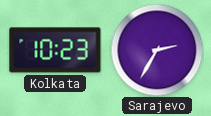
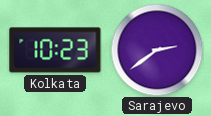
Sarajevo: 2:35 -> 2:39 (157, 50)
